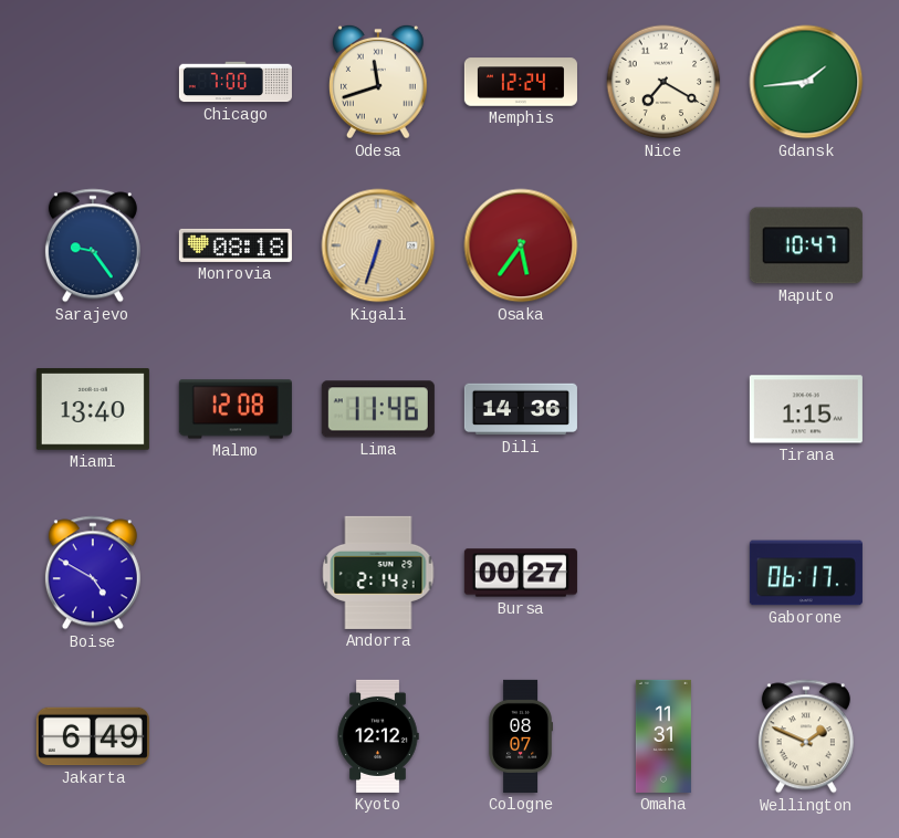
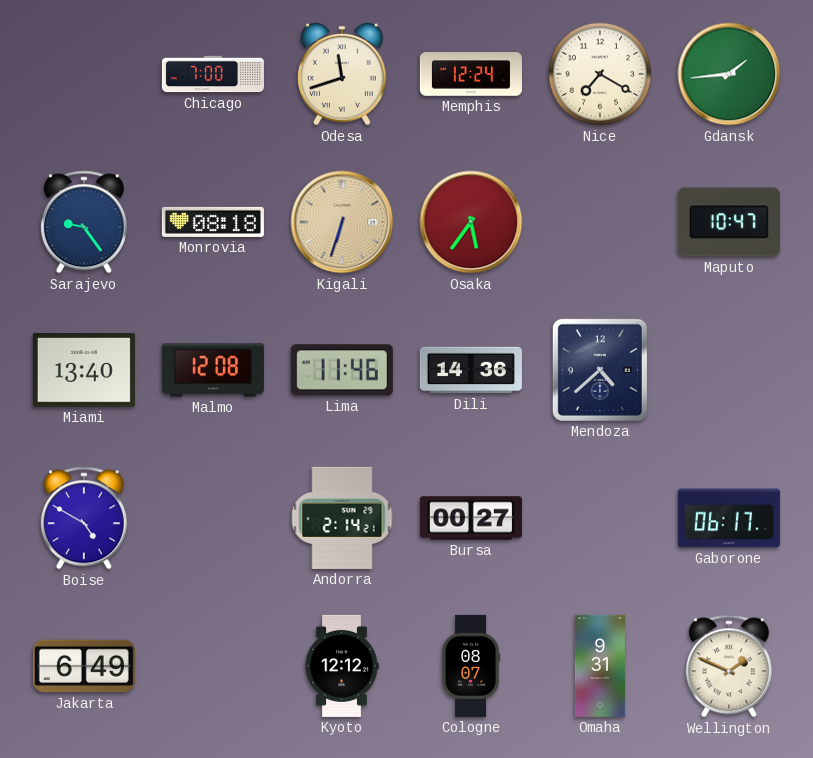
Mendoza: none -> 4:38 (600, 370)
Tirana: 1:15 -> none (806, 409)
Omaha: 11:31 -> 9:31 (600, 666)
